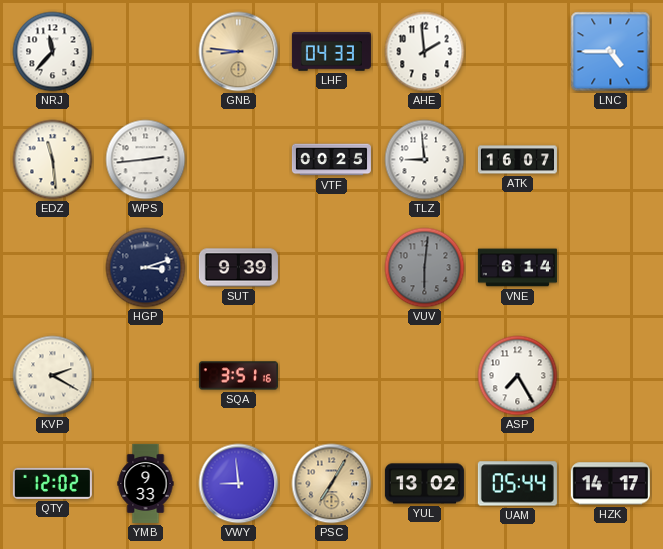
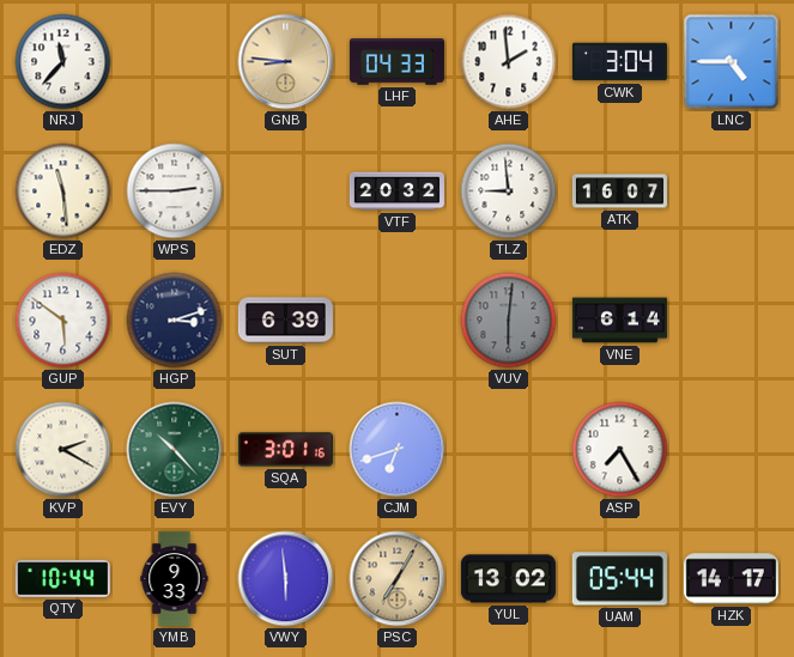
CWK: none -> 3:04 (619, 62)
WPS: 2:44 -> 2:45 (175, 191)
VTF: 00:25 -> 20:32 (396, 191)
GUP: none -> 5:51 (63, 321)
SUT: 9:39 -> 6:39 (285, 321)
EVY: none -> 10:23 (175, 450)
SQA: 3:51 -> 3:01 (285, 450)
CJM: none -> 6:42 (398, 450)
QTY: 12:02 -> 10:44 (62, 578)
VWY: 8:59 -> 5:59 (286, 579)
